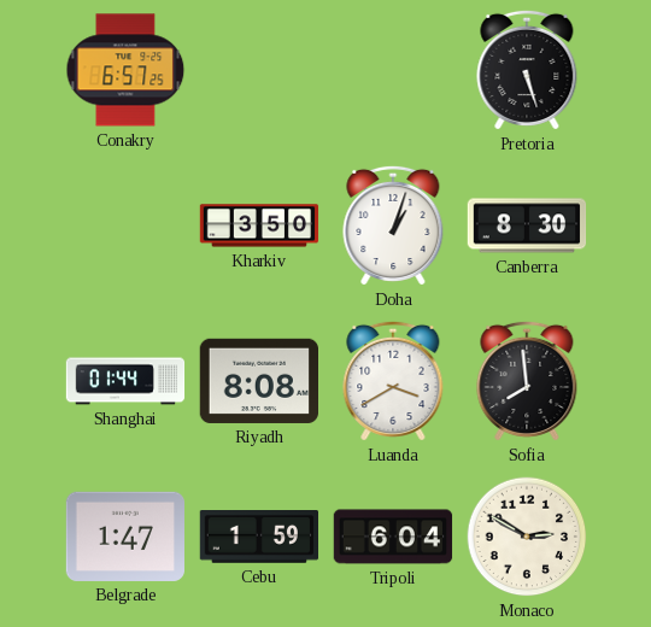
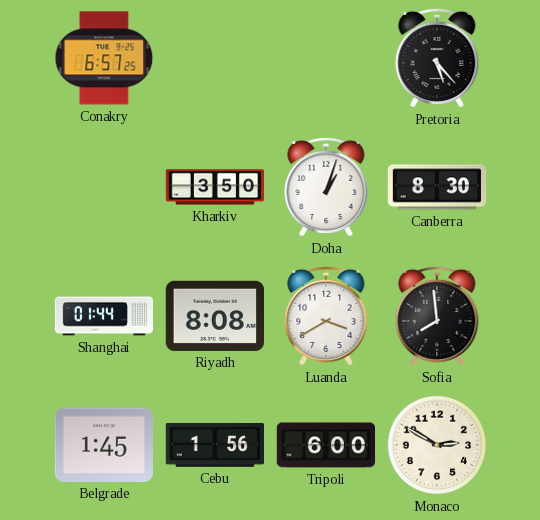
Pretoria: 5:27 -> 5:23 (437, 58)
Belgrade: 1:47 -> 1:45 (103, 445)
Cebu: 1:59 -> 1:56 (214, 445)
Tripoli: 6:04 -> 6:00 (326, 445)
